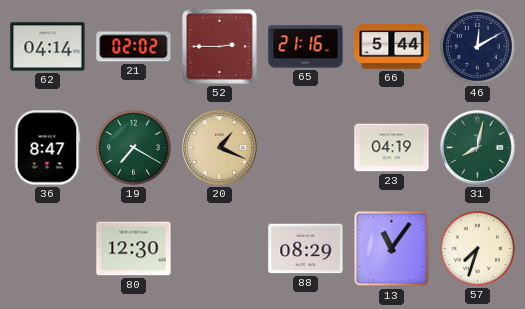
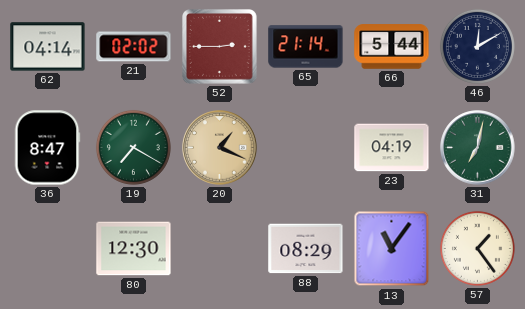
65: 21:16 -> 21:14 (306, 47)
31: 8:02 -> 7:02 (478, 148)
57: 7:33 -> 1:24 (477, 248)
